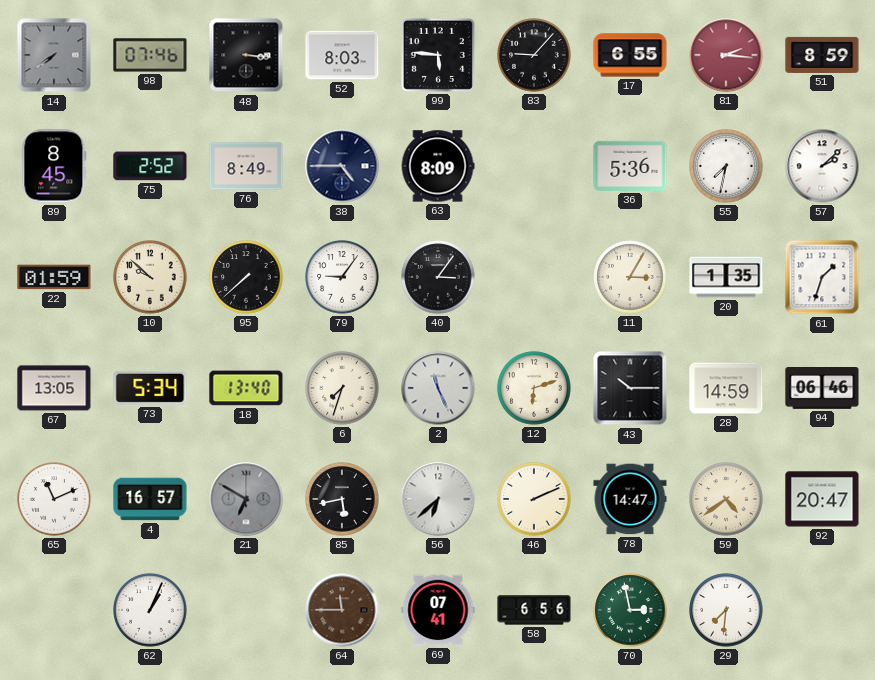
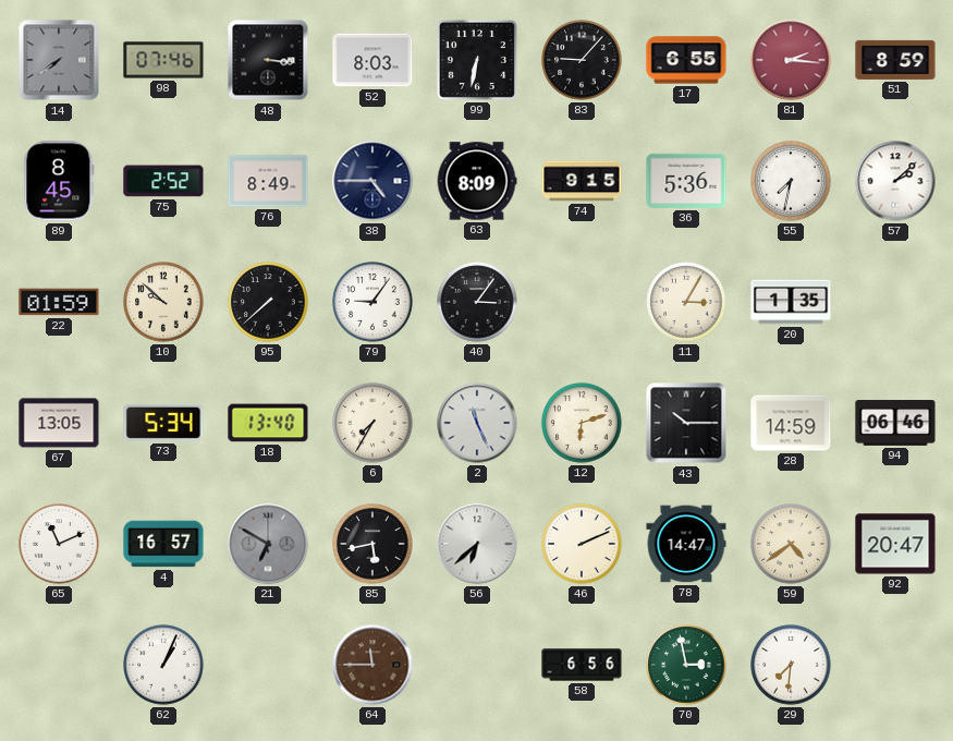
99: 5:46 -> 6:32 (477, 60)
74: none -> 9:15 (582, 181)
61: 1:33 -> none (822, 277)
6: 7:33 -> 7:35 (372, 423)
69: 07:41 -> none (438, 610)
